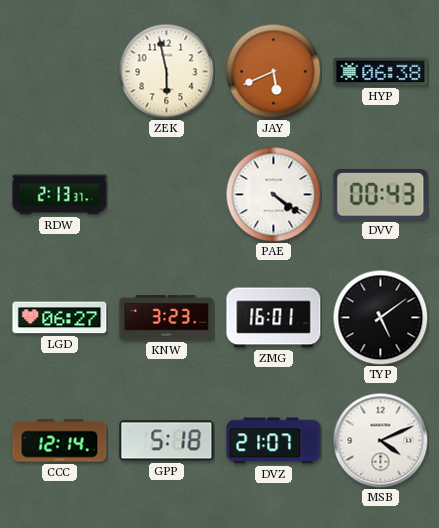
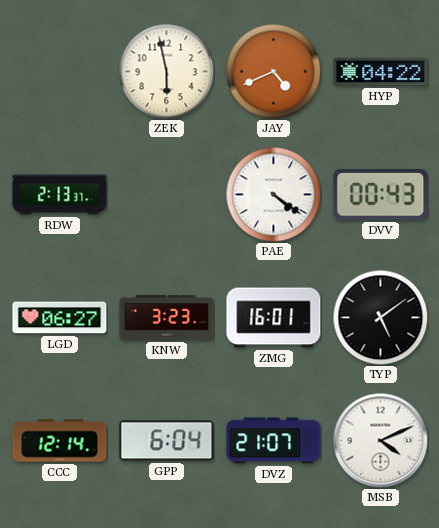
JAY: 5:41 -> 4:41 (273, 71)
HYP: 06:38 -> 04:22 (381, 72)
GPP: 5:18 -> 6:04 (167, 441)
